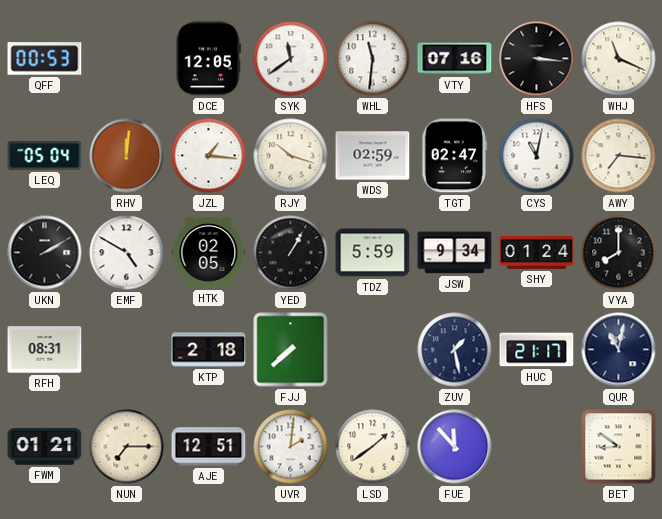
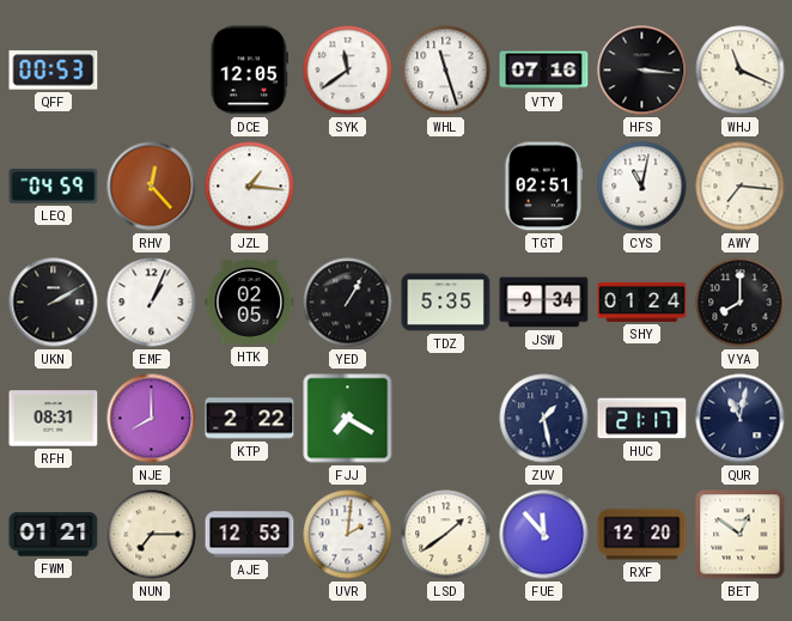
WHL: 11:31 -> 11:27 (446, 71)
LEQ: 05:04 -> 04:59 (54, 187)
RHV: 12:01 -> 12:23 (152, 187)
RJY: 10:18 -> none (291, 156)
WDS: 02:59 -> none (373, 156)
TGT: 02:47 -> 02:51 (544, 187)
EMF: 4:50 -> 1:04 (152, 303)
TDZ: 5:59 -> 5:35 (446, 303)
NJE: none -> 8:00 (152, 419)
KTP: 2:18 -> 2:22 (250, 419)
FJJ: 7:38 -> 7:20 (348, 419)
AJE: 12:51 -> 12:53 (250, 535)
RXF: none -> 12:20 (642, 535)
BET: 8:51 -> 12:51 (741, 535)
